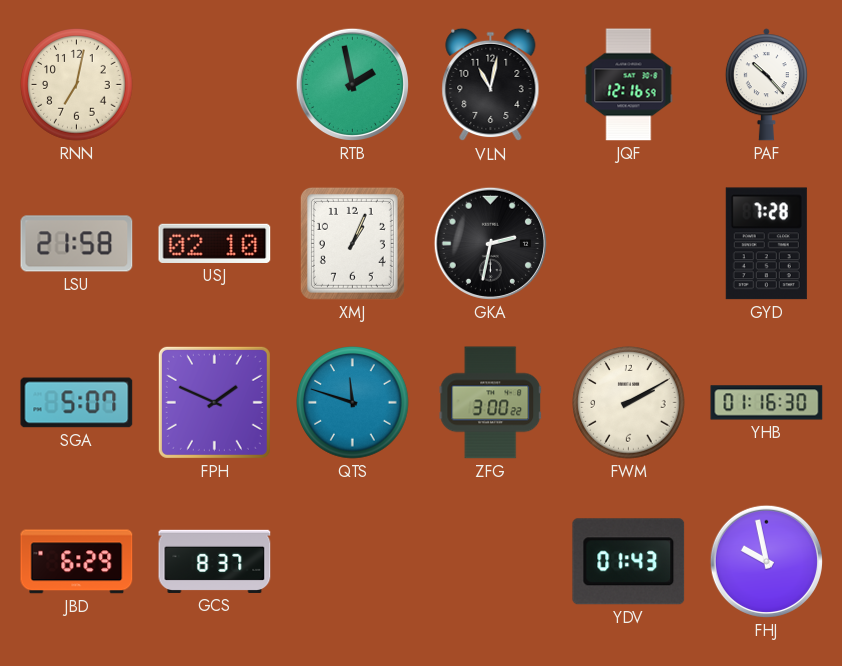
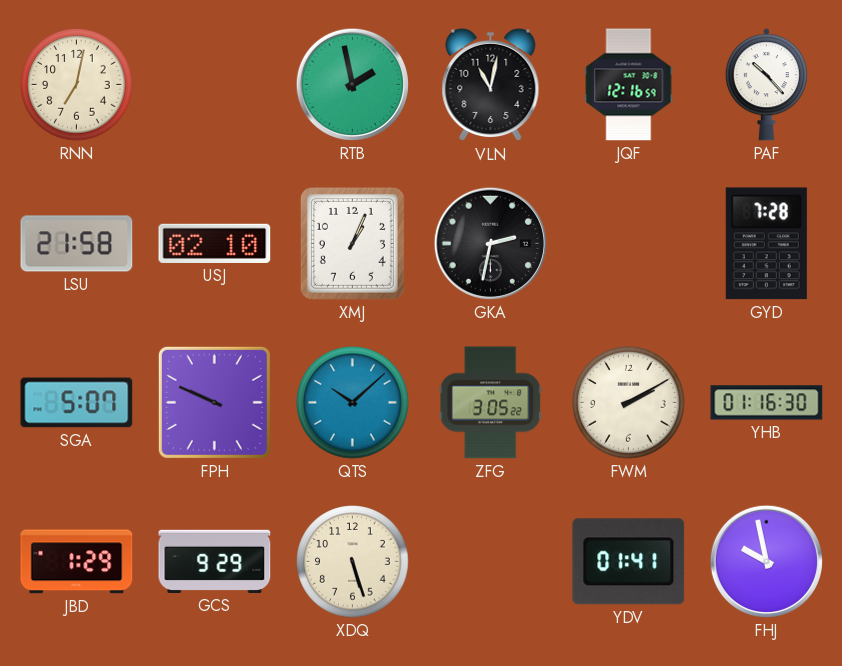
FPH: 1:49 -> 9:49 (214, 402)
QTS: 11:48 -> 10:08 (353, 403)
ZFG: 3:00 -> 3:05 (491, 403)
JBD: 6:29 -> 1:29 (77, 562)
GCS: 8:37 -> 9:29 (215, 561)
XDQ: none -> 5:27 (353, 562)
YDV: 01:43 -> 01:41 (629, 562)
